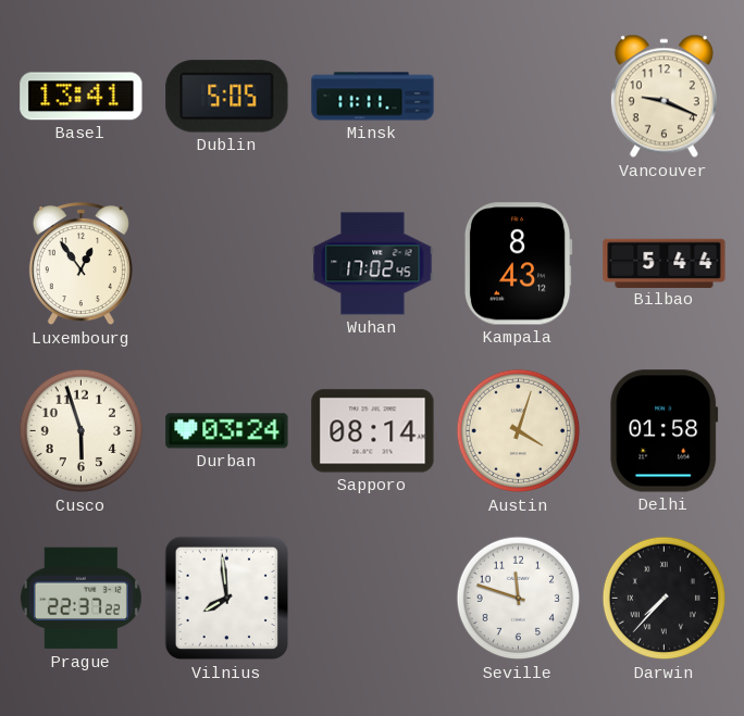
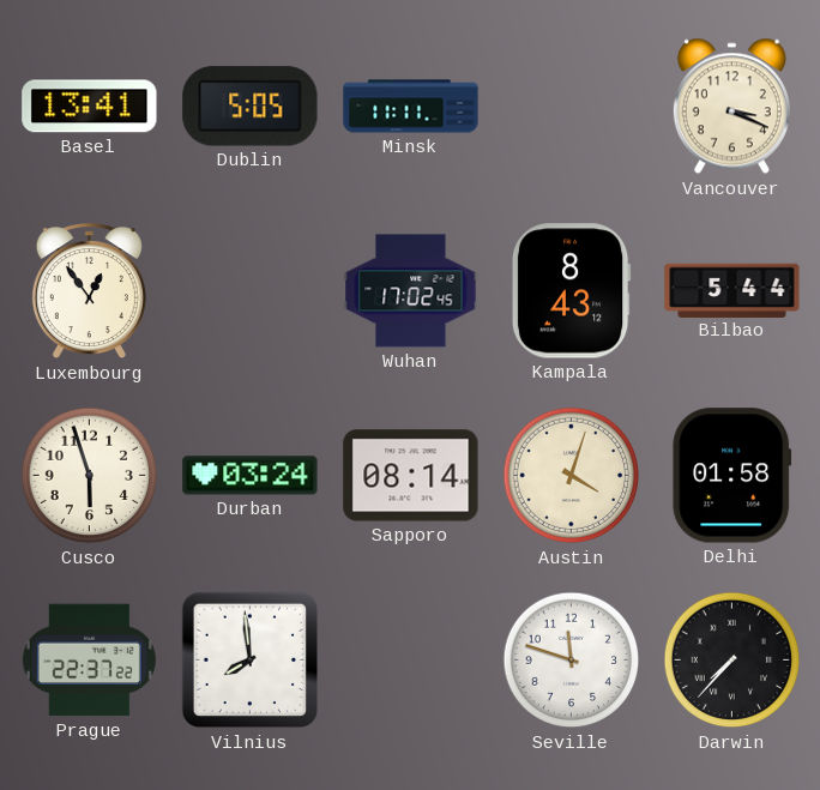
Vancouver: 9:19 -> 3:19 (731, 107)
